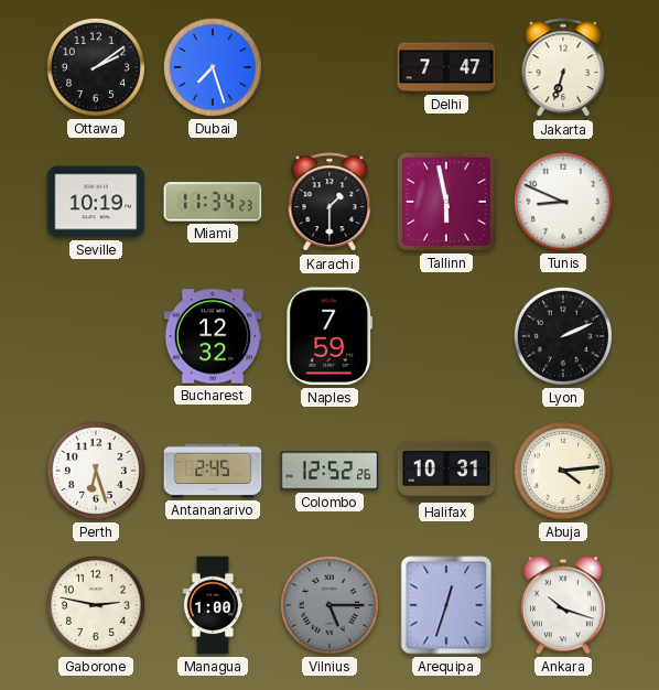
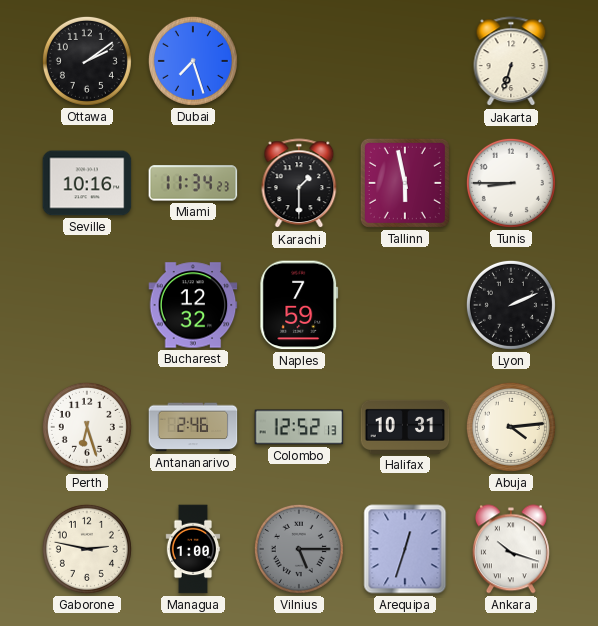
Delhi: 7:47 -> none (446, 67)
Seville: 10:19 -> 10:16 (87, 183)
Tunis: 8:49 -> 8:45 (511, 183)
Antananarivo: 2:45 -> 2:46 (193, 427)
Colombo: 12:52:26 -> 12:52:13 (299, 427)
